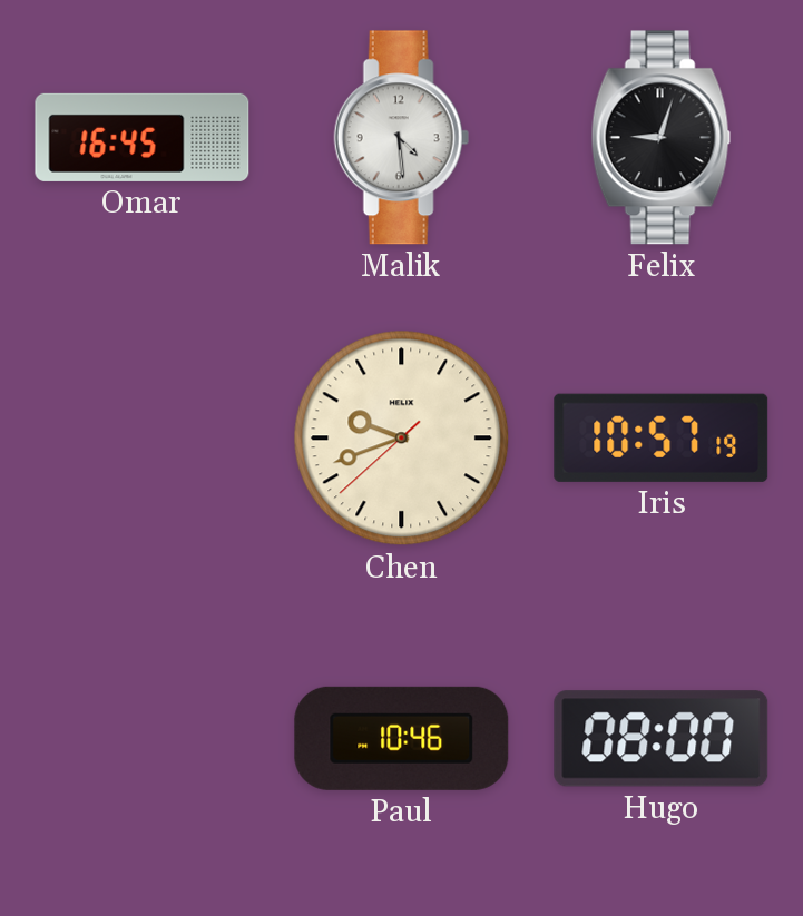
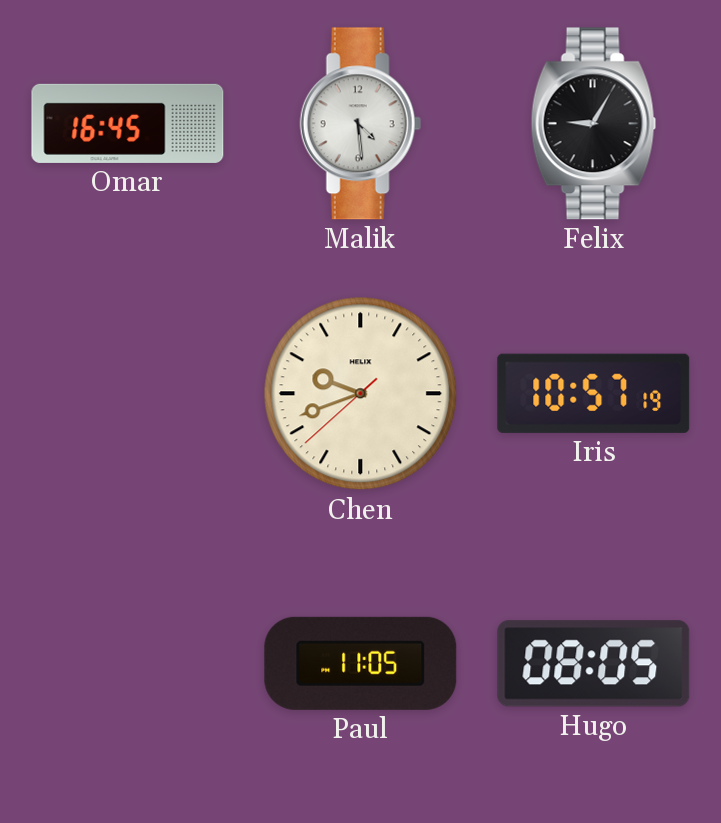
Felix: 9:03 -> 9:05 (593, 124)
Paul: 10:46 -> 11:05 (361, 663)
Hugo: 08:00 -> 08:05 (594, 664)
